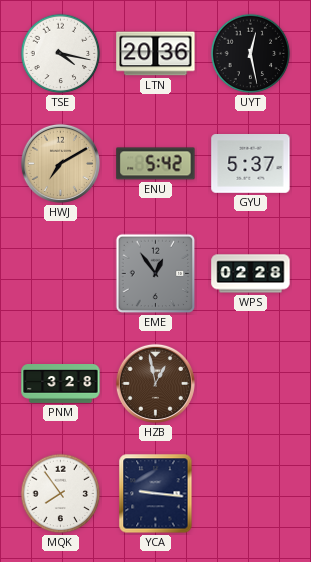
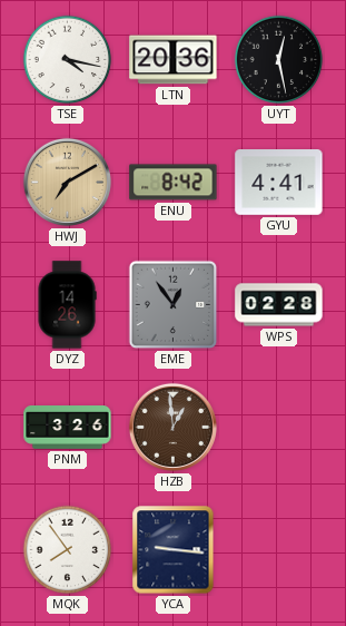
ENU: 5:42 -> 8:42 (174, 183)
GYU: 5:37 -> 4:41 (279, 183)
DYZ: none -> 14:26 (67, 305)
PNM: 3:28 -> 3:26 (68, 428)
HZB: 12:58 -> 12:59 (172, 427)
